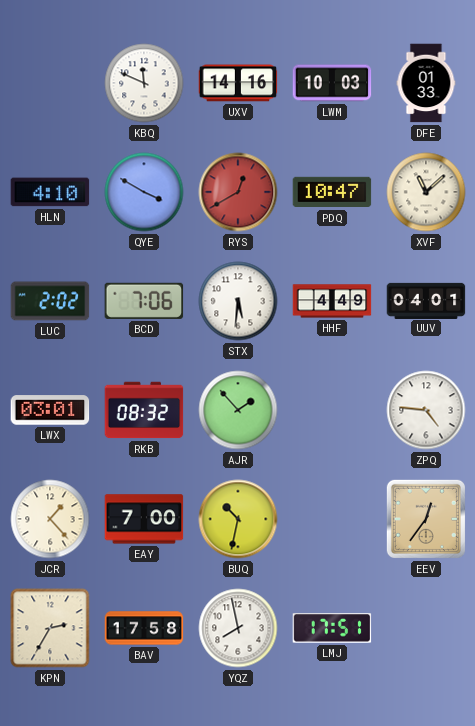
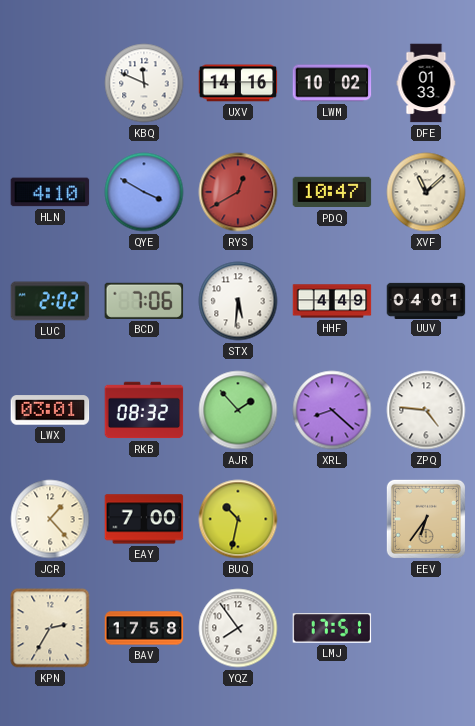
LWM: 10:03 -> 10:02 (332, 83)
XRL: none -> 8:22 (332, 410)
EEV: 12:36 -> 6:36 (426, 519)
YQZ: 7:58 -> 7:54 (238, 628)
